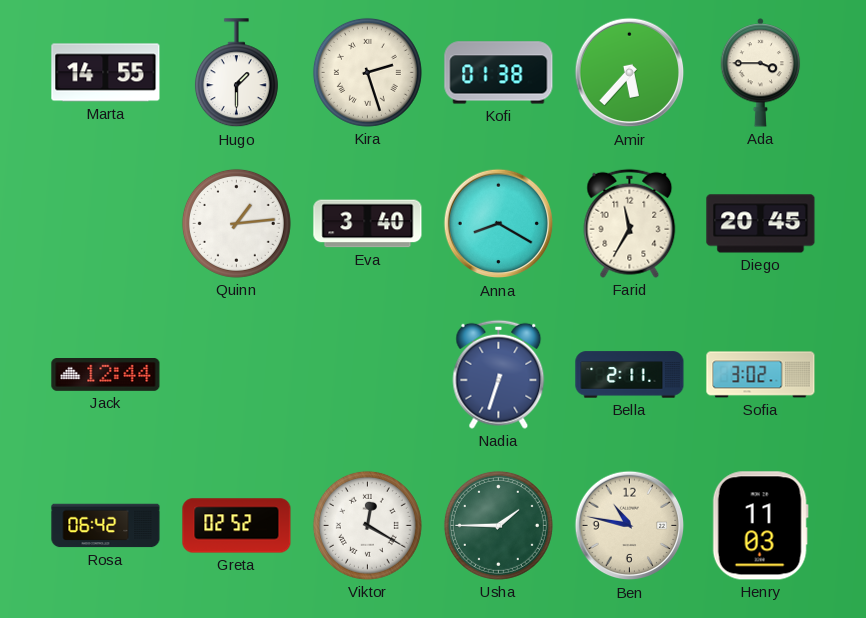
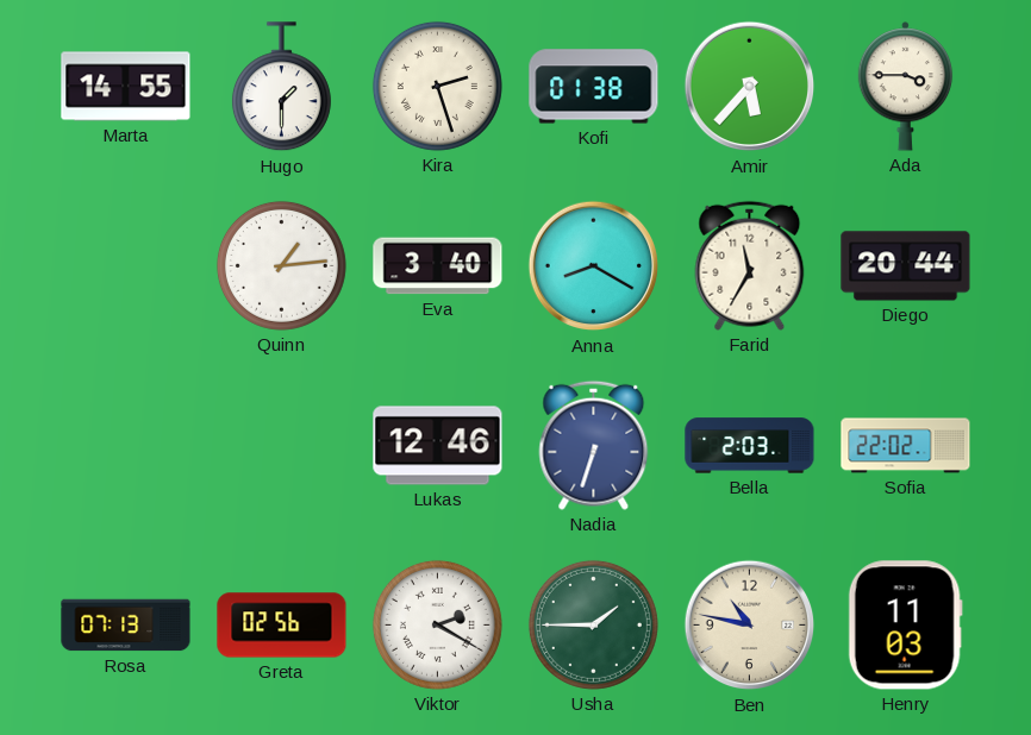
Diego: 20:45 -> 20:44 (906, 266)
Jack: 12:44 -> none (106, 375)
Lukas: none -> 12:46 (438, 446)
Bella: 2:11 -> 2:03 (750, 446)
Sofia: 3:02 -> 22:02 (906, 446)
Rosa: 06:42 -> 07:13 (126, 626)
Greta: 02:52 -> 02:56 (282, 626)
Viktor: 12:20 -> 2:20 (437, 624)
